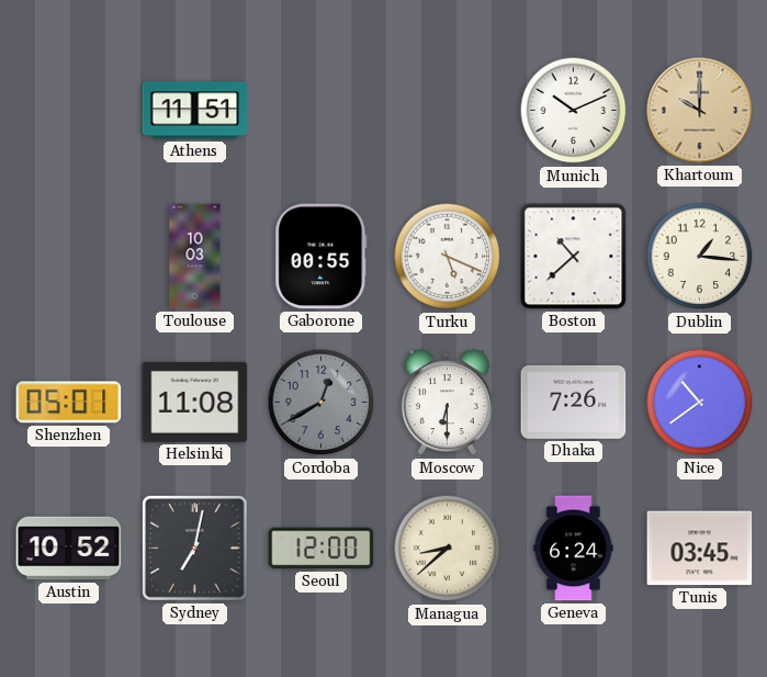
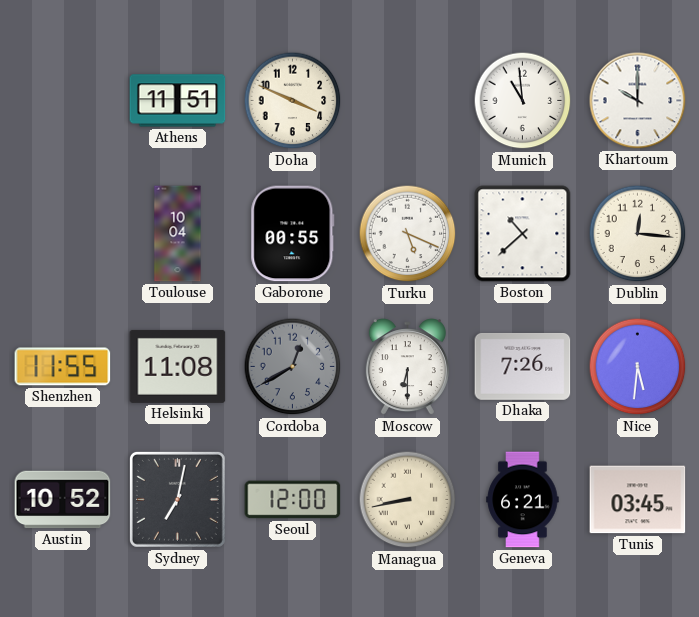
Doha: none -> 3:49 (293, 101)
Munich: 10:11 -> 10:59 (523, 101)
Khartoum dial: champagne -> white (638, 101)
Toulouse: 10:03 -> 10:04 (178, 234)
Dublin: 1:16 -> 12:16 (638, 234)
Shenzhen: 05:01 -> 11:55 (63, 367)
Nice: 10:39 -> 5:31 (638, 367)
Managua: 8:38 -> 8:43 (408, 500)
Geneva: 6:24 -> 6:21 (523, 500)
